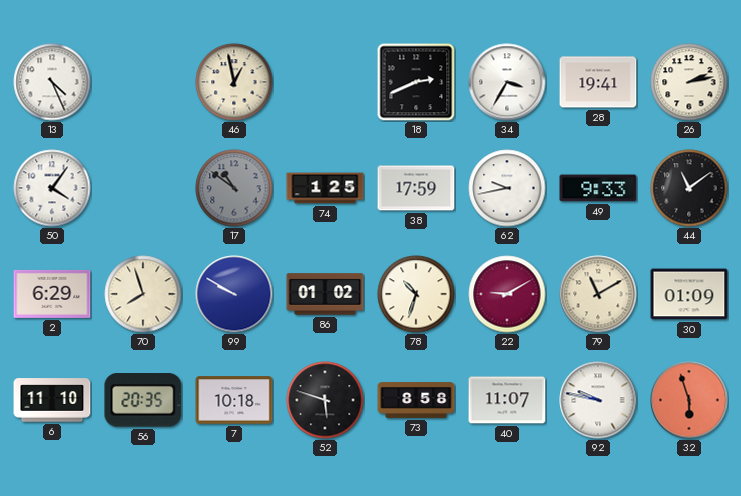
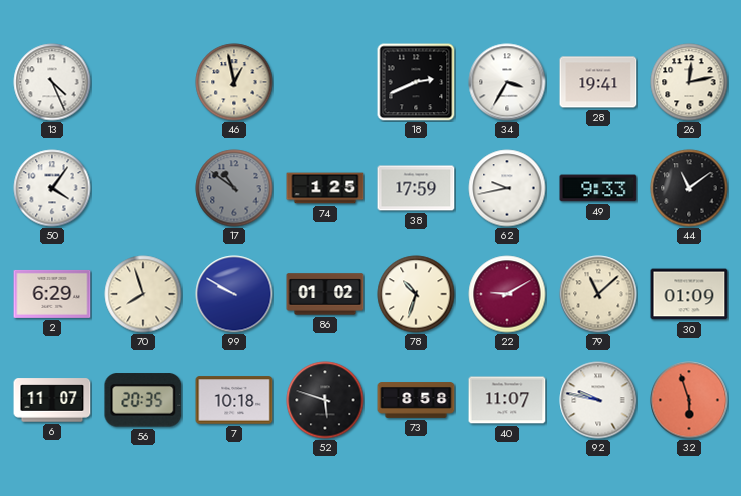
26: 2:13 -> 12:13 (689, 82)
79: 11:10 -> 11:08 (598, 294)
6: 11:10 -> 11:07 (52, 400)
